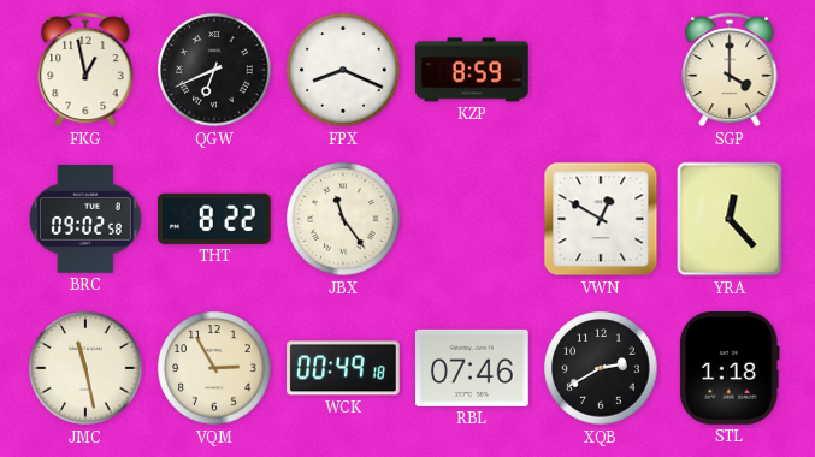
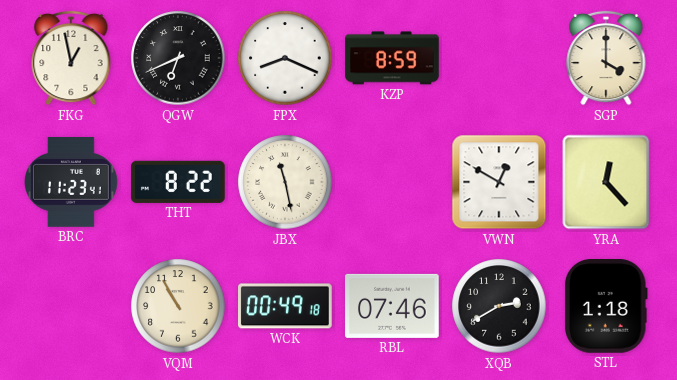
BRC: 09:02 -> 11:23 (71, 183)
JBX: 11:24 -> 11:28 (285, 182)
JMC: 11:28 -> none (85, 368)
VQM: 2:55 -> 10:55 (178, 306)
